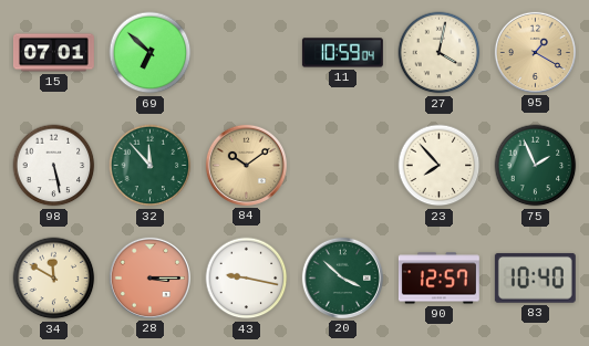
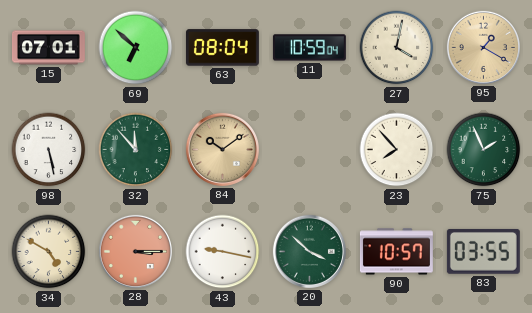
63: none -> 08:04 (222, 48)
34: 11:50 -> 4:50 (49, 252)
90: 12:57 -> 10:57 (396, 252)
83: 10:40 -> 03:55 (483, 252)
